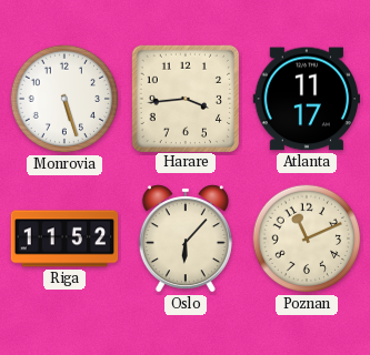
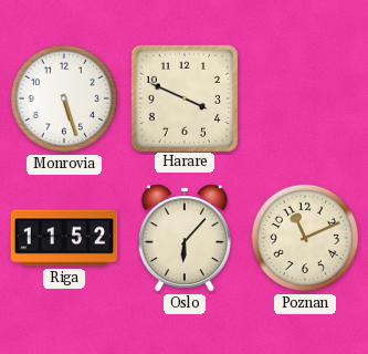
Harare: 3:44 -> 3:49 (183, 97)
Atlanta: 11:17 -> none (307, 99)
